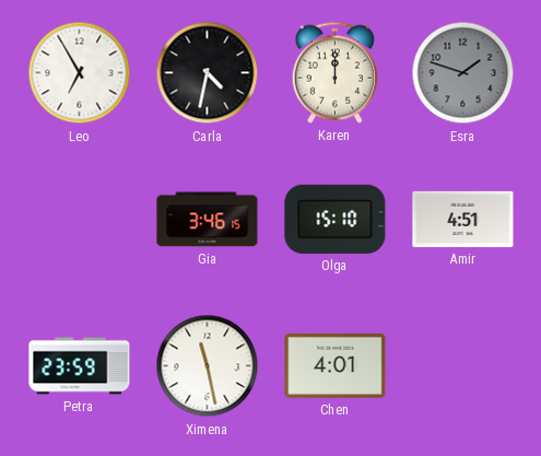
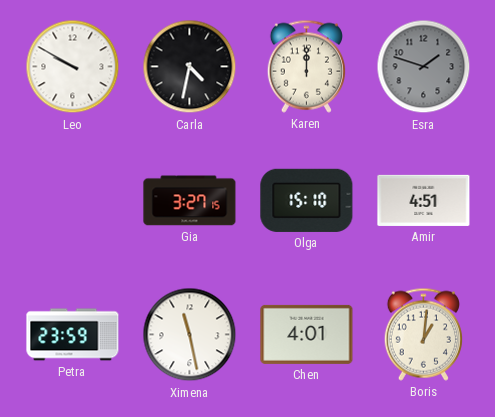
Leo: 6:55 -> 9:50 (73, 67)
Gia: 3:46 -> 3:27 (190, 201)
Boris: none -> 1:01 (423, 334)
